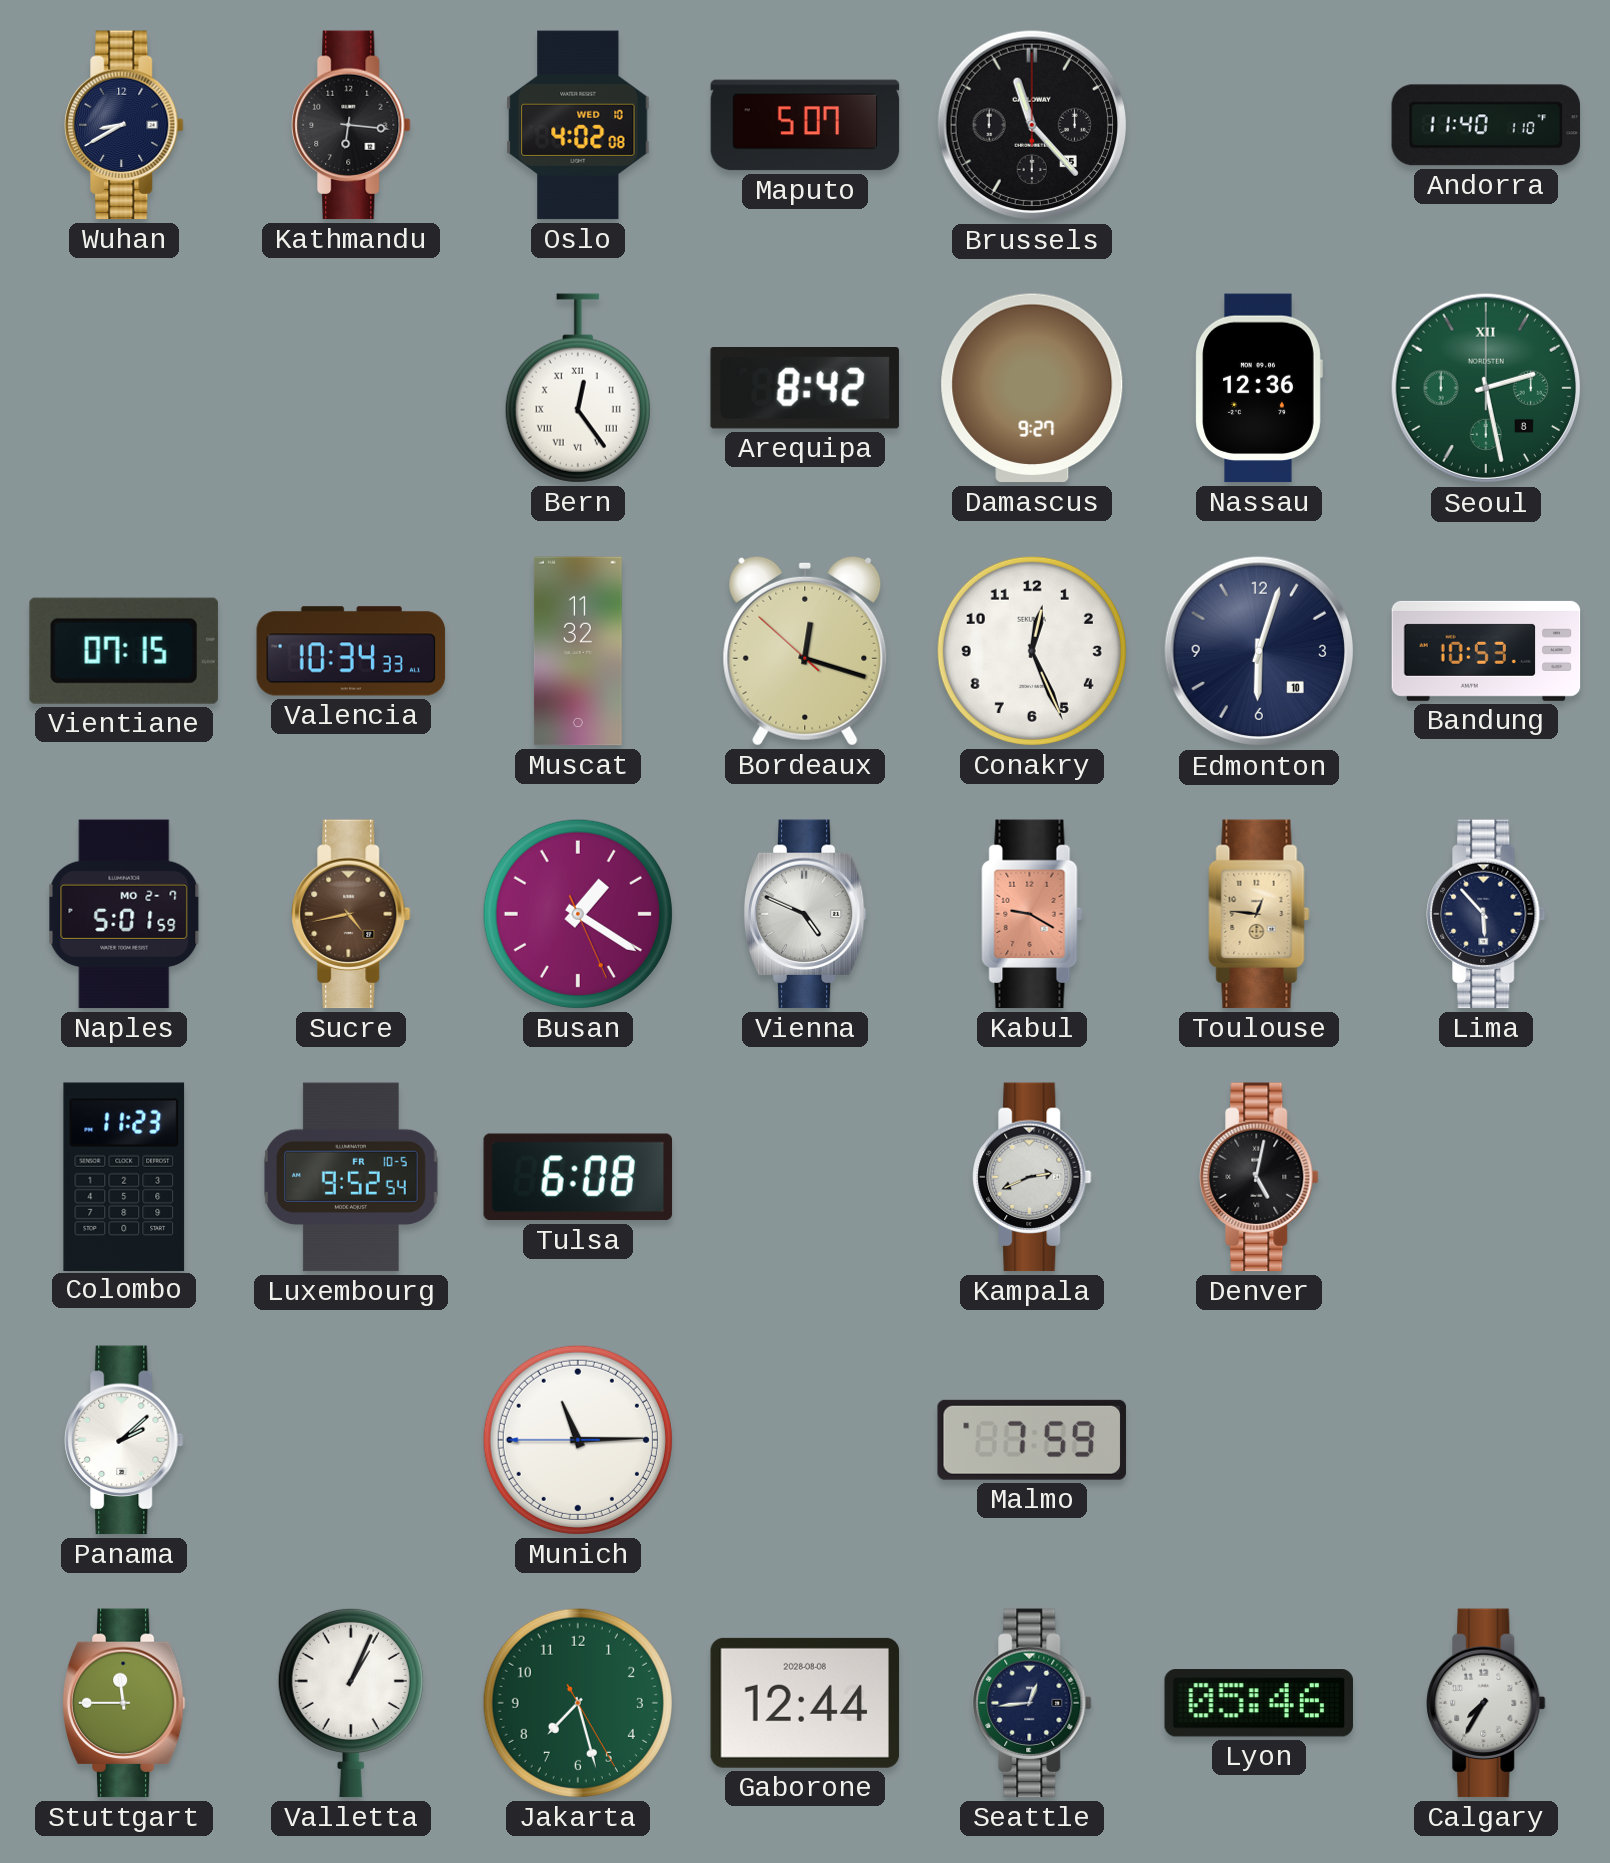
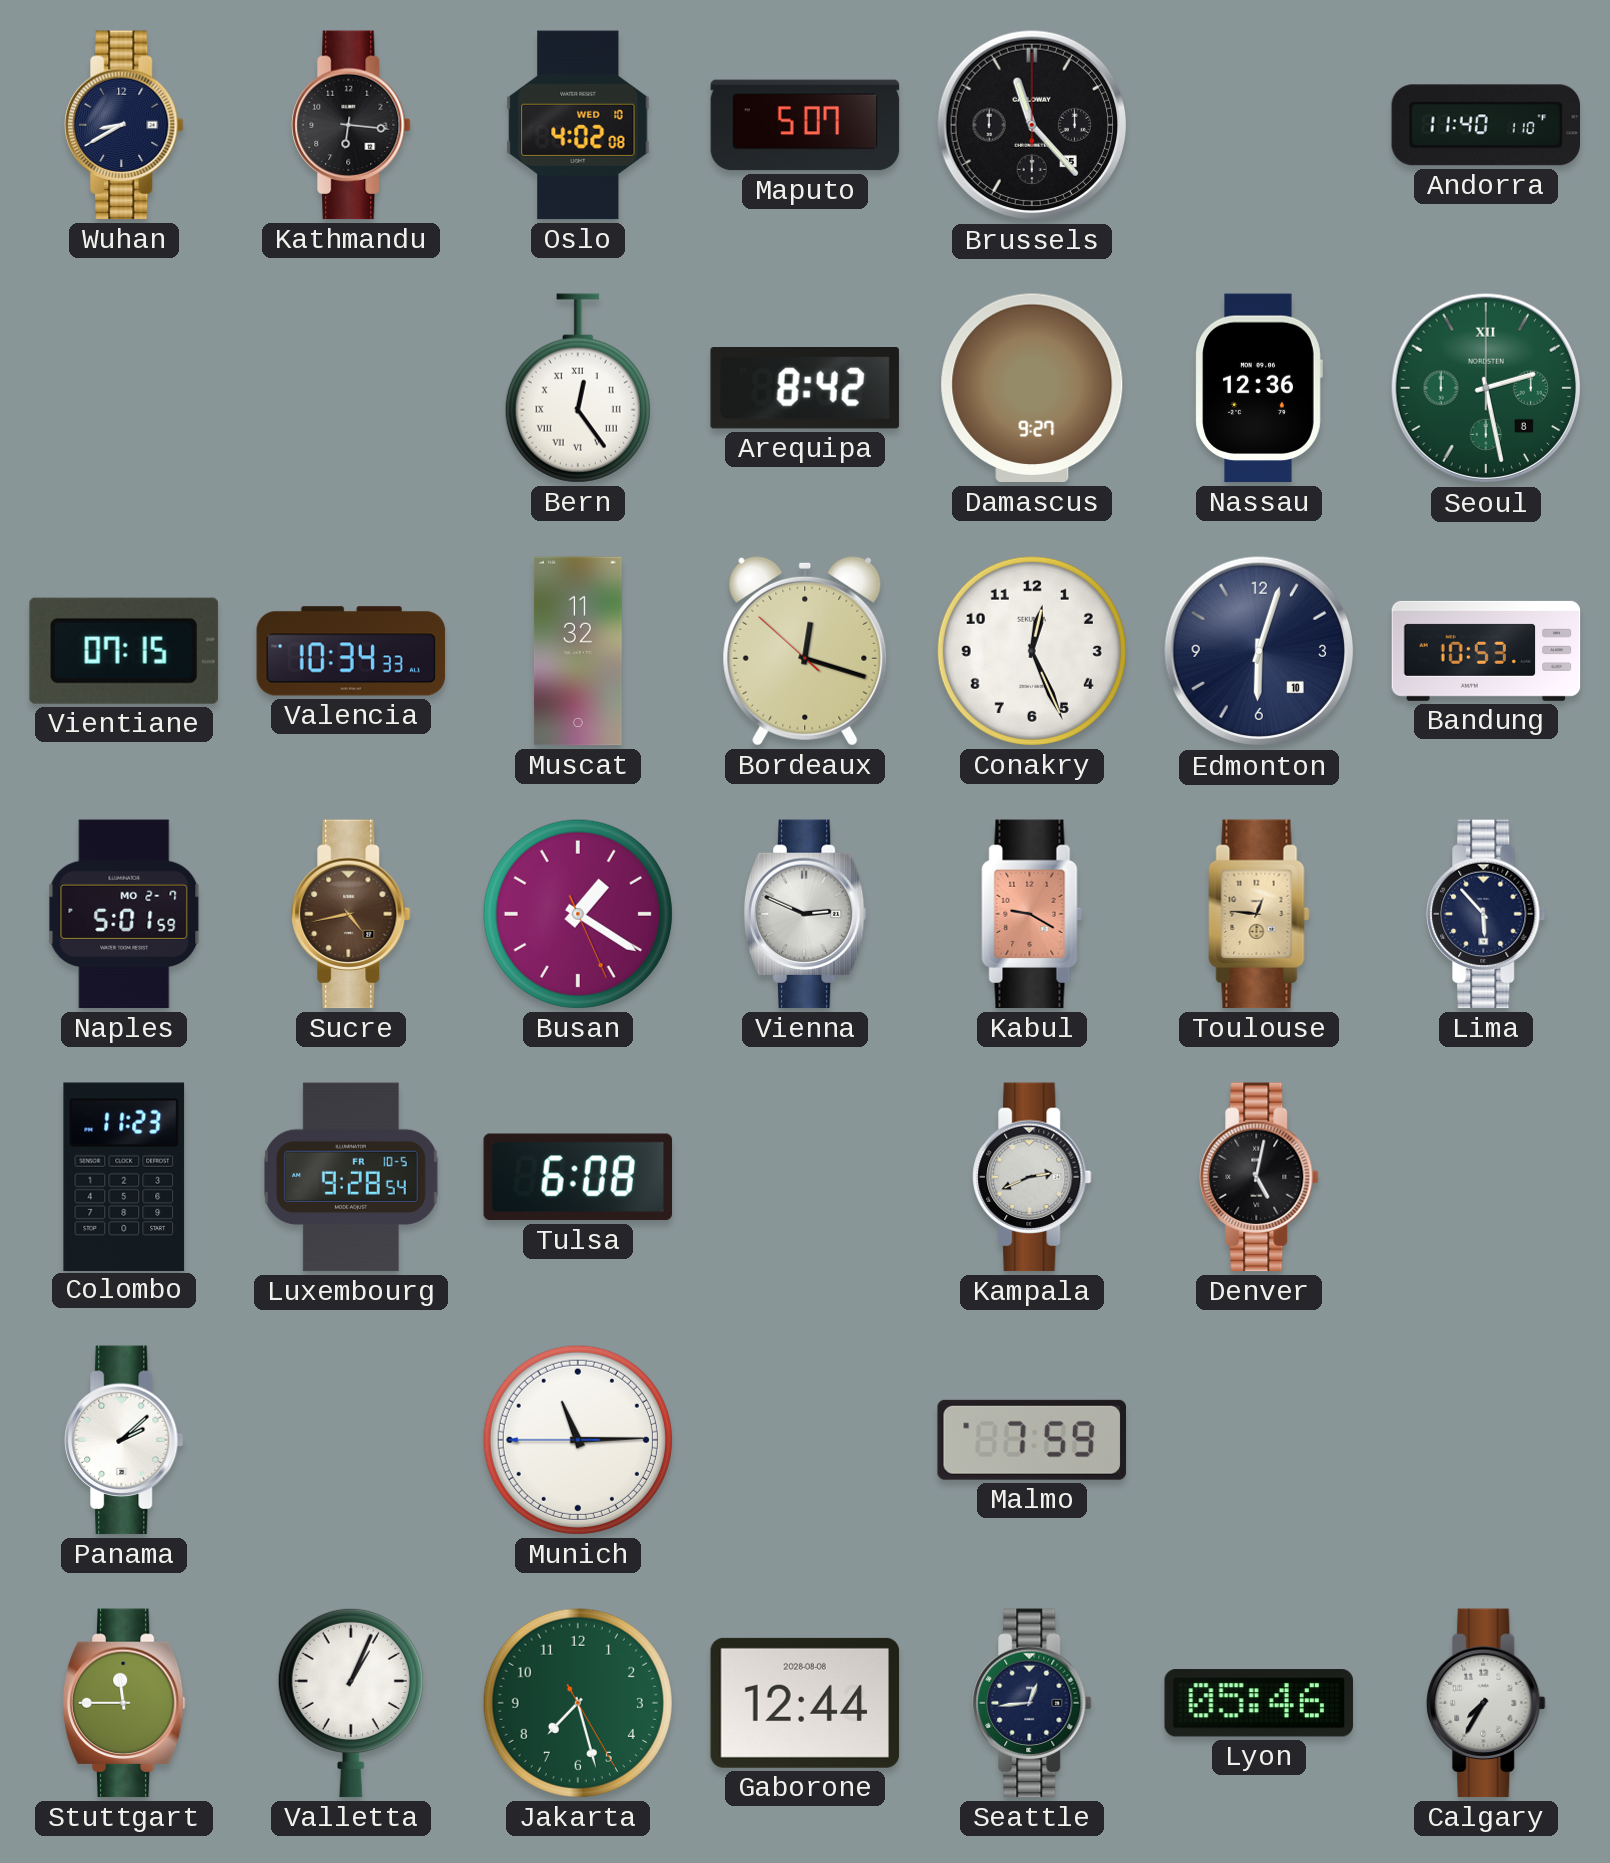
Vienna: 4:49 -> 2:49 (805, 914)
Luxembourg: 9:52 -> 9:28 (352, 1177)
